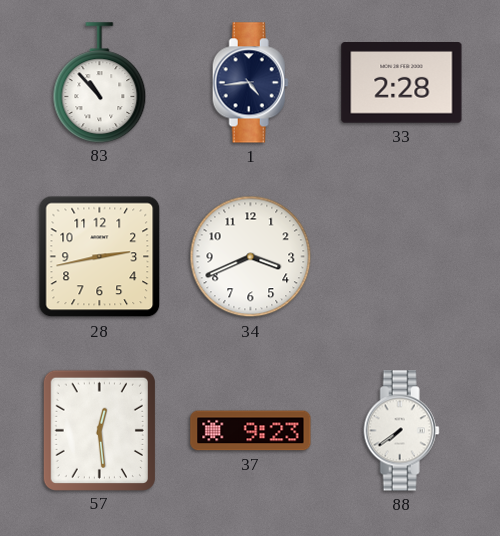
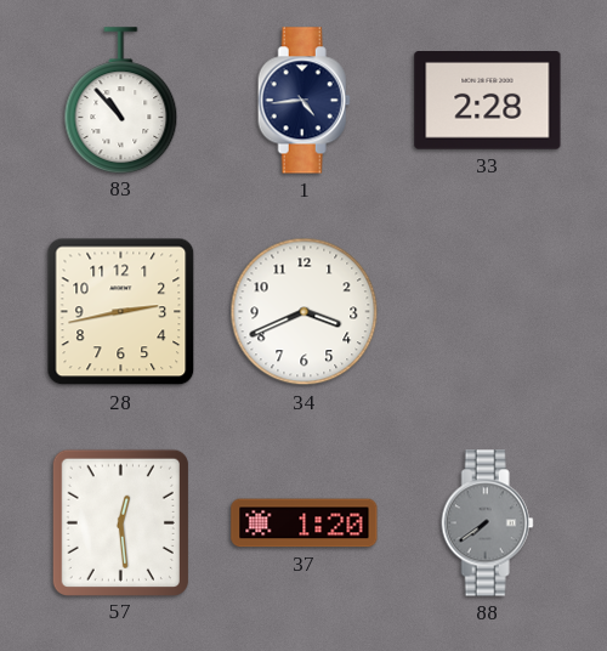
37: 9:23 -> 1:20 (305, 523)
88 dial: white -> grey (487, 523)
